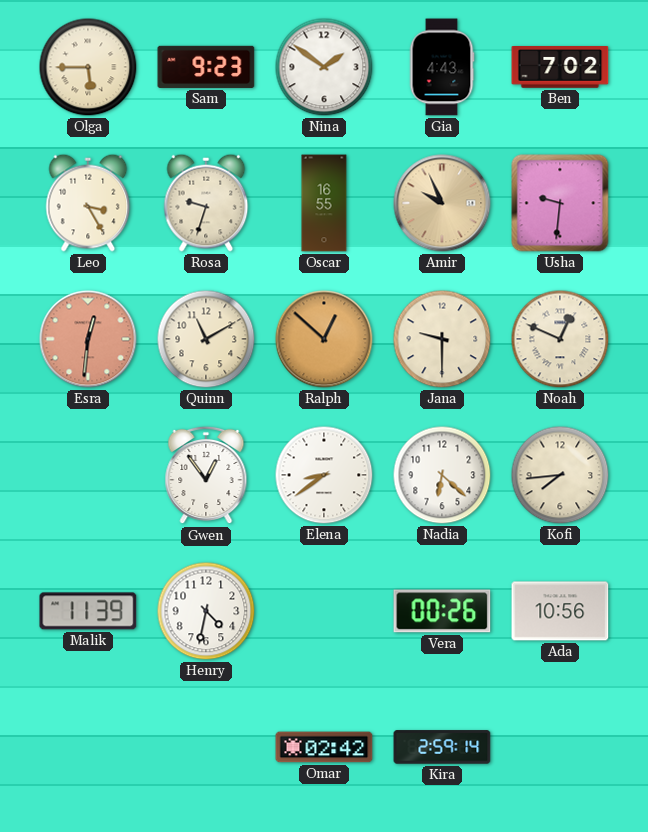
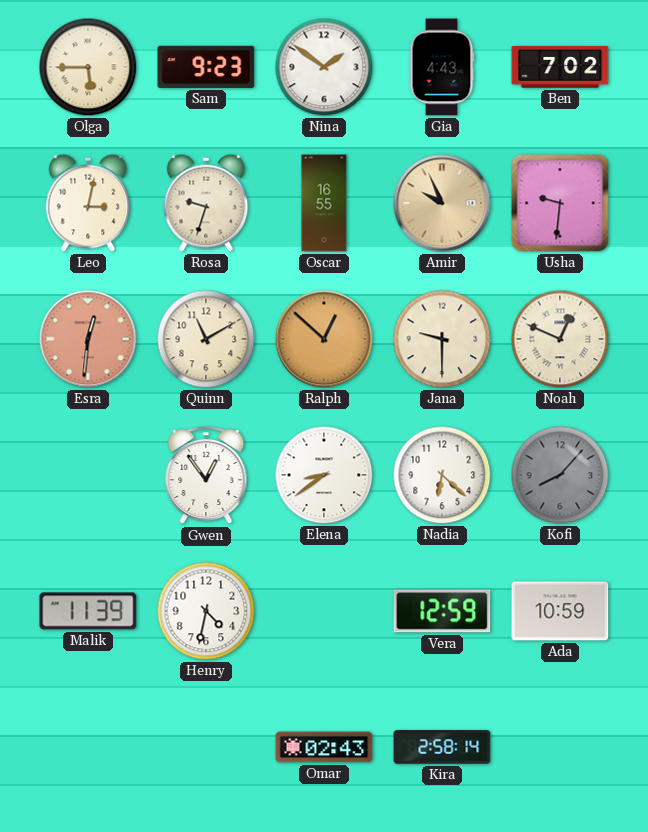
Leo: 3:25 -> 3:02 (88, 203)
Kofi: 7:44 -> 8:07 (560, 475)
Kofi dial: cream -> grey (560, 475)
Vera: 00:26 -> 12:59 (442, 611)
Ada: 10:56 -> 10:59 (560, 611)
Omar: 02:42 -> 02:43 (324, 747)
Kira: 2:59 -> 2:58 (442, 747)
